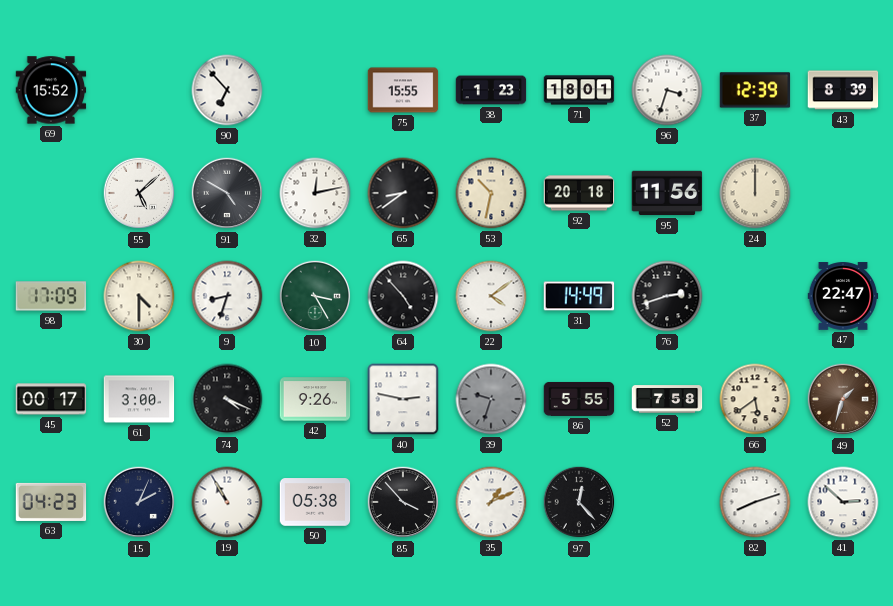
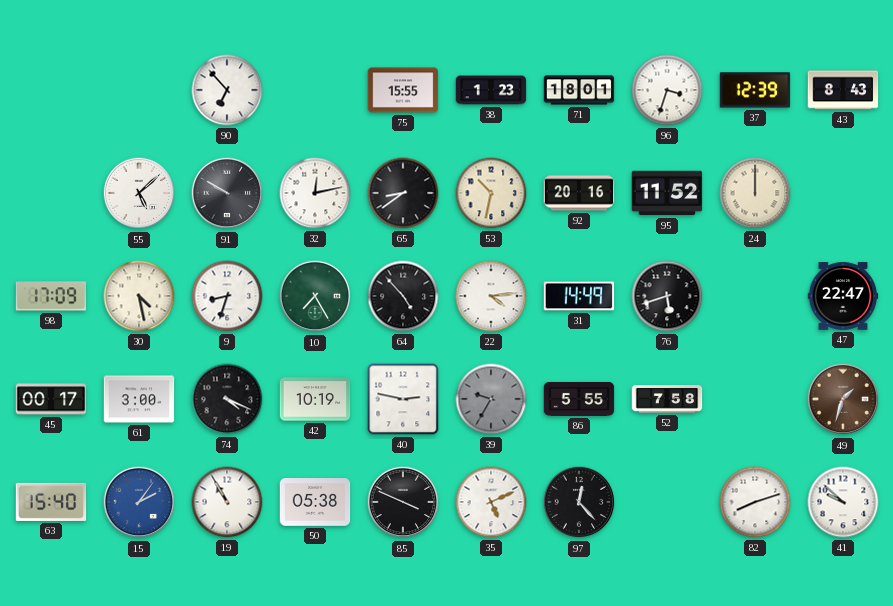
69: 15:52 -> none (51, 90)
43: 8:39 -> 8:43 (843, 90)
91: 4:50 -> 9:50 (227, 193)
92: 20:18 -> 20:16 (579, 193)
95: 11:56 -> 11:52 (667, 193)
30: 4:30 -> 4:28 (139, 296)
10: 3:25 -> 7:25 (315, 296)
22: 4:09 -> 4:14 (491, 296)
76: 2:42 -> 5:42 (667, 296)
42: 9:26 -> 10:19 (315, 399)
39: 9:33 -> 9:35 (491, 399)
66: 5:39 -> none (755, 399)
63: 04:23 -> 15:40 (51, 502)
15: 2:04 -> 2:06 (139, 502)
15 dial: navy -> blue (139, 502)
85: 3:53 -> 3:49 (403, 502)
35: 1:11 -> 5:11 (491, 502)
41: 2:52 -> 9:52 (843, 502)
